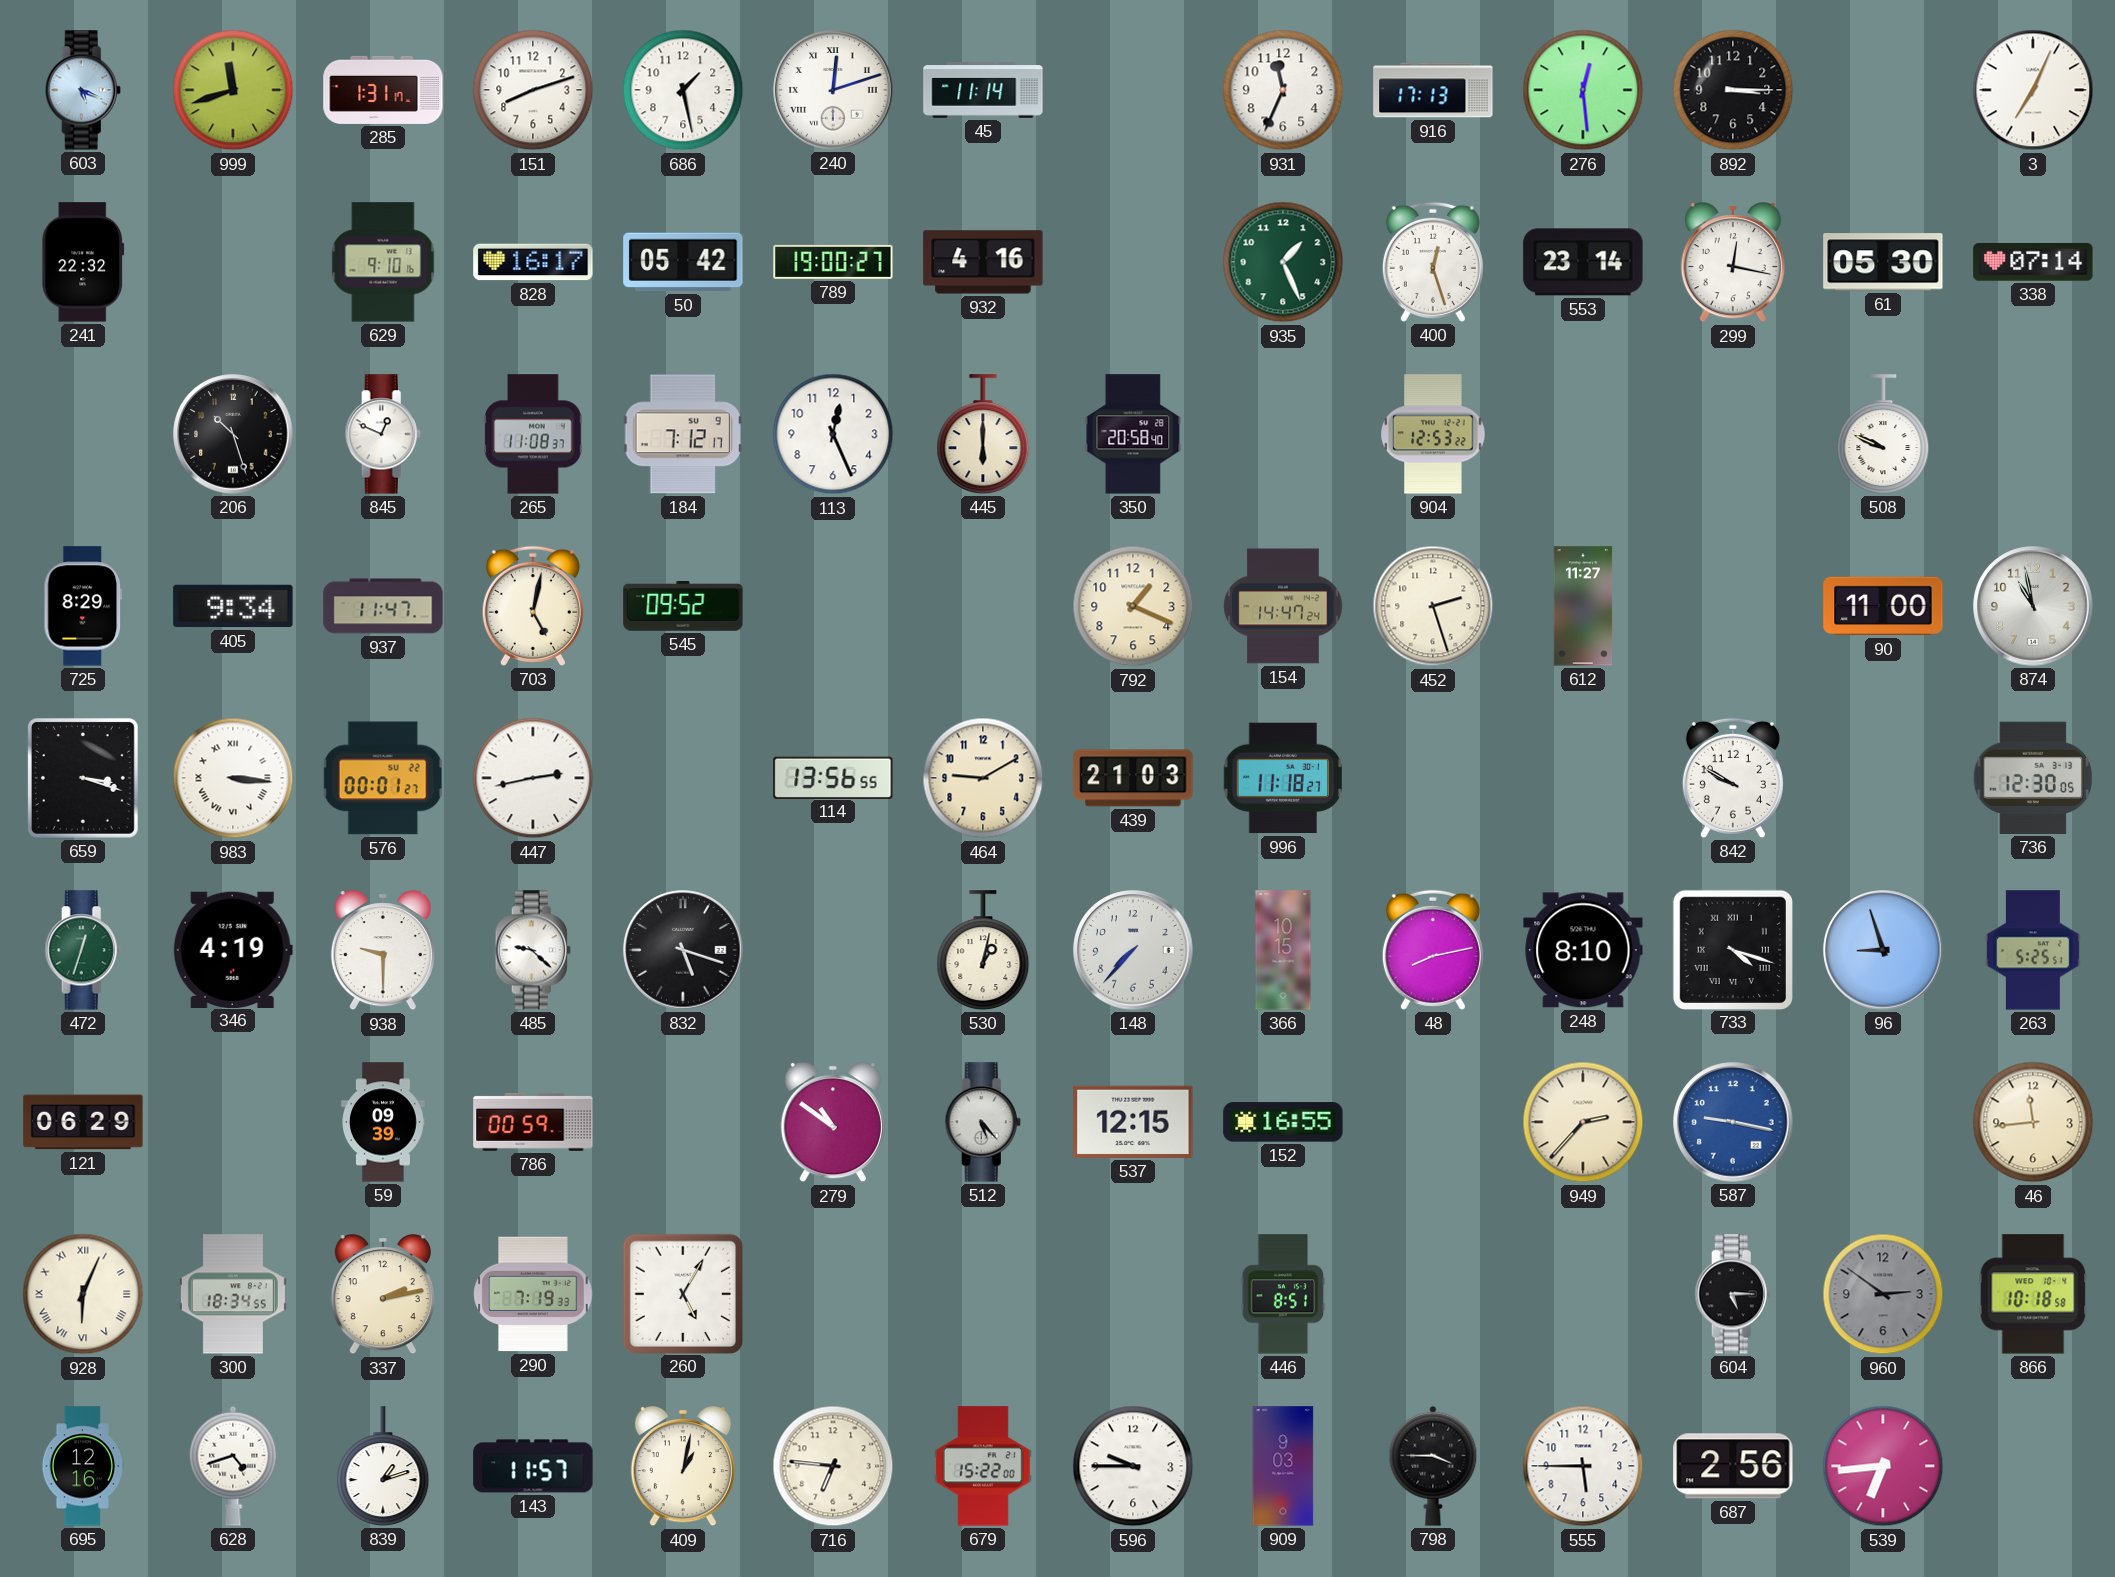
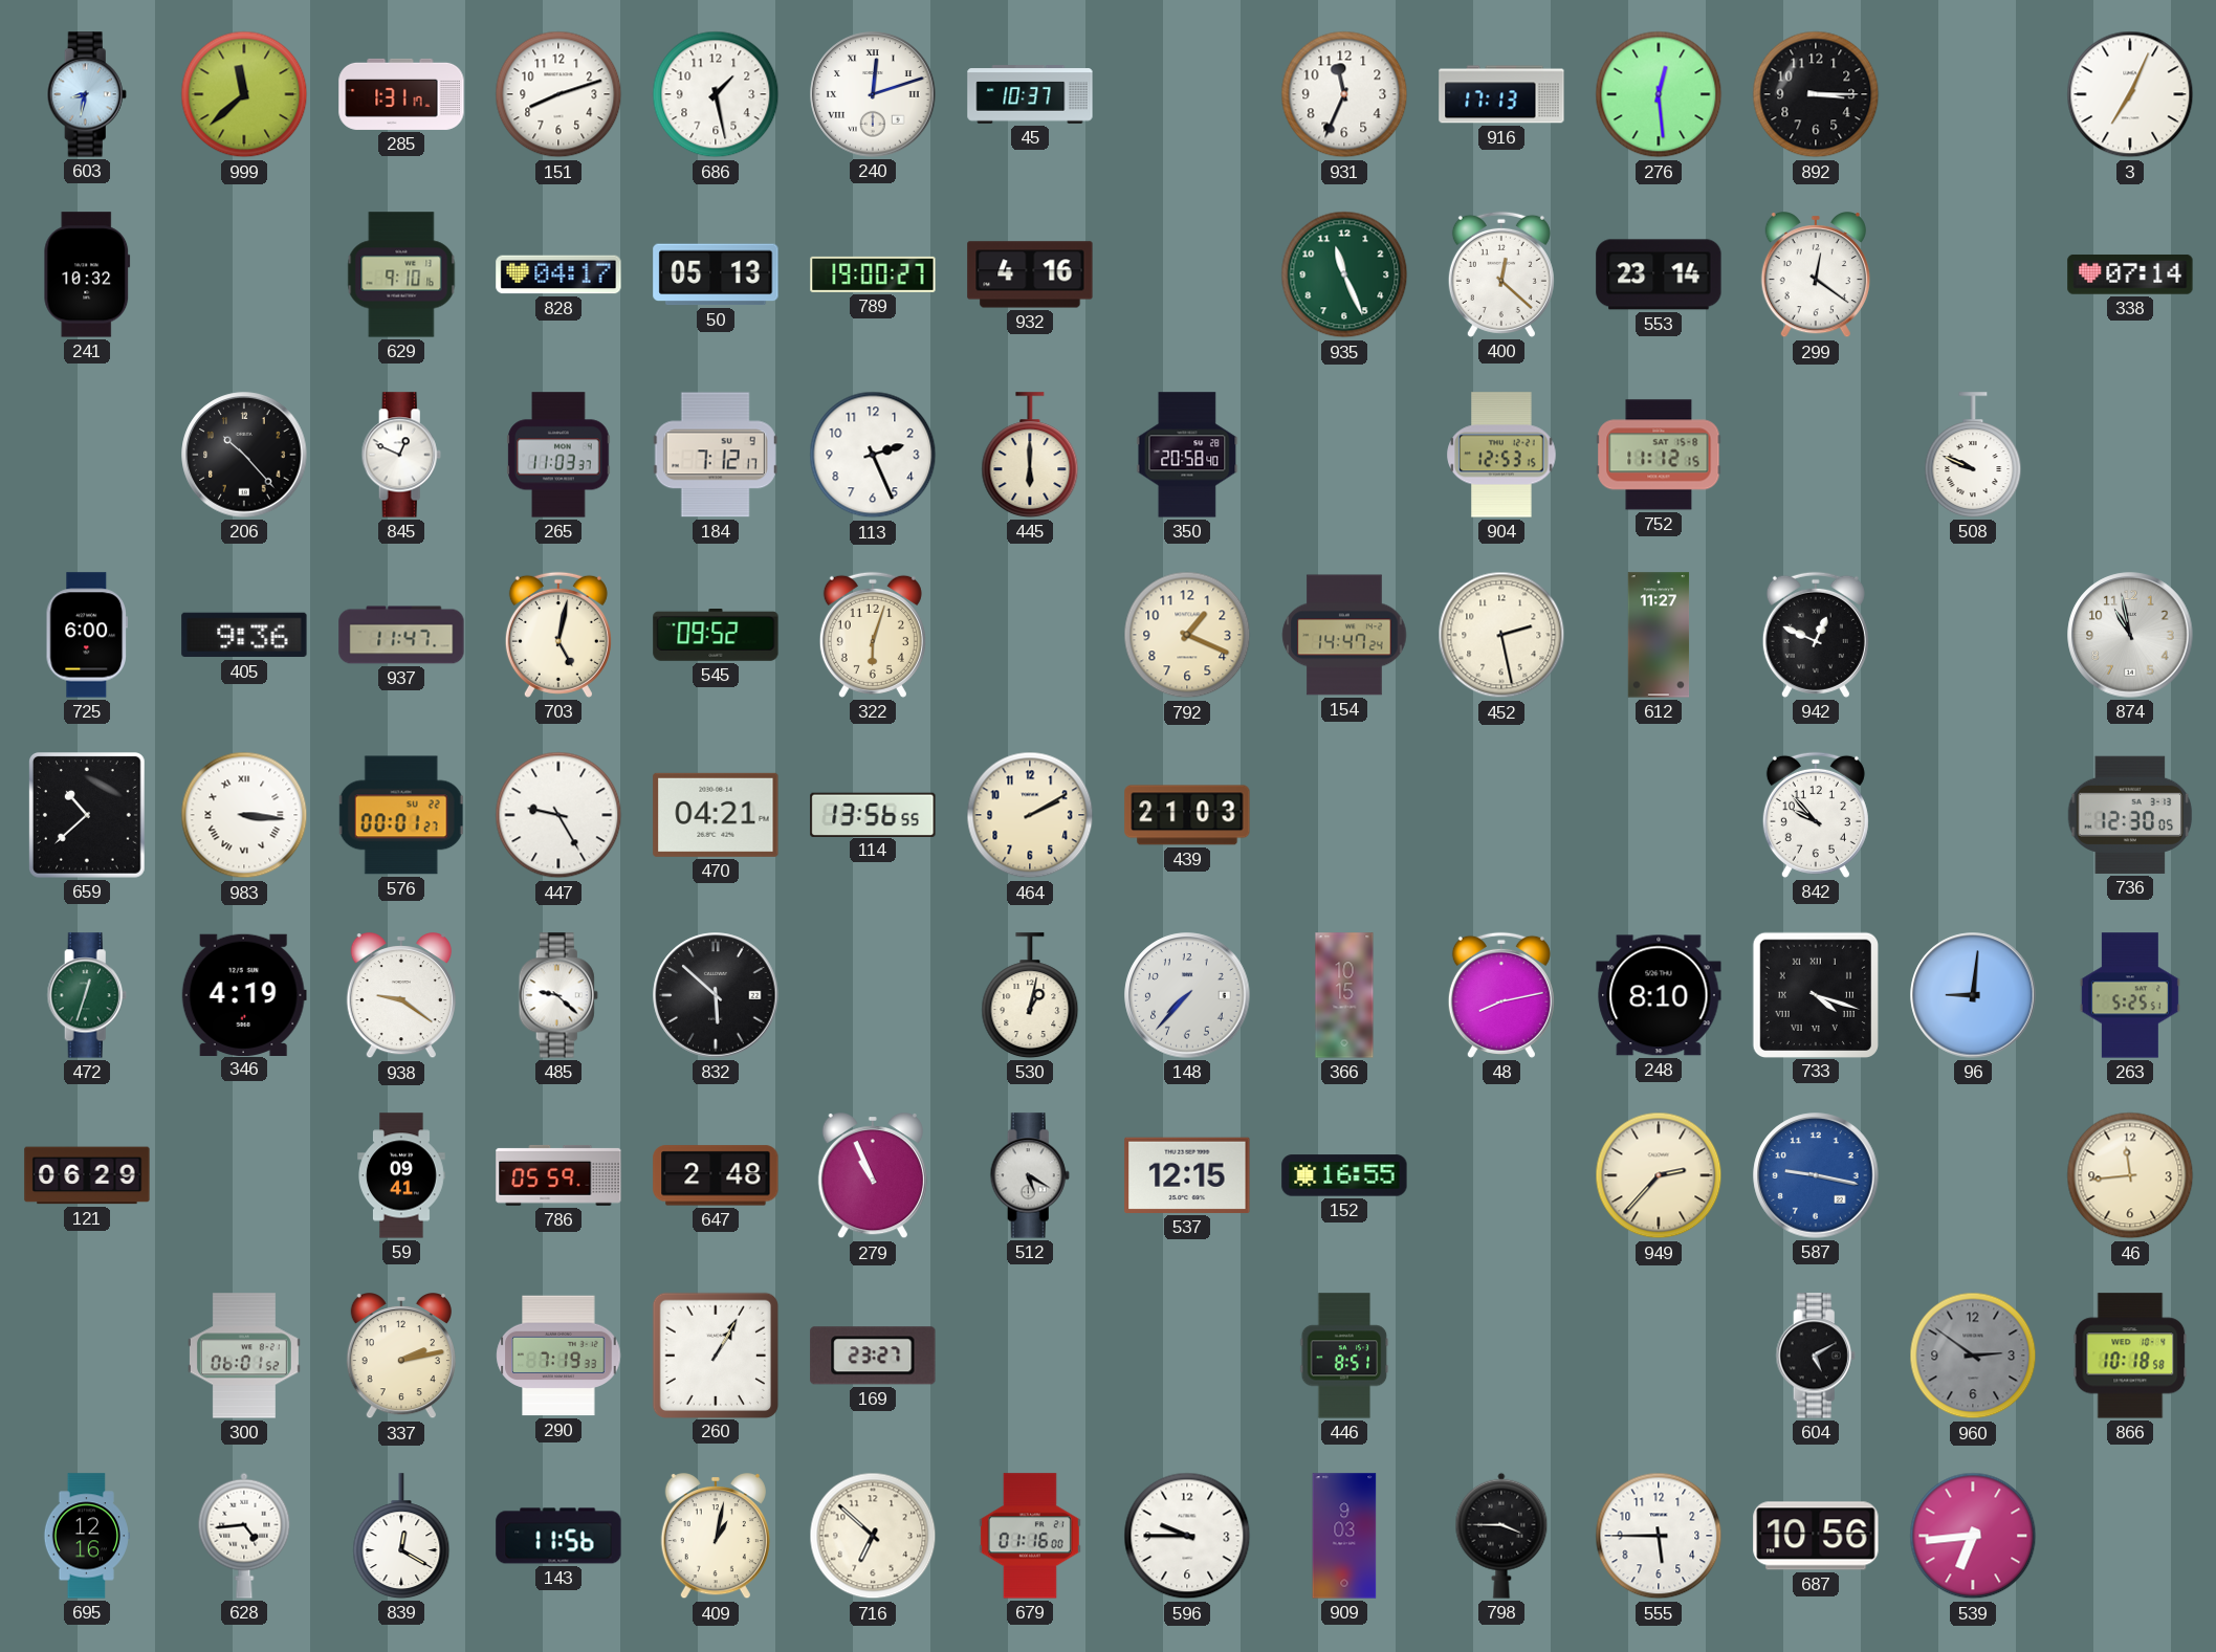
603: 5:19 -> 8:32 (87, 94)
999: 11:42 -> 11:38 (244, 94)
45: 11:14 -> 10:37 (1030, 94)
241: 22:32 -> 10:32 (87, 274)
828: 16:17 -> 04:17 (558, 274)
50: 05:42 -> 05:13 (716, 274)
935: 1:26 -> 11:26 (1344, 274)
400: 12:27 -> 12:22 (1501, 274)
299: 12:17 -> 12:21 (1816, 276)
61: 05:30 -> none (1883, 262)
206: 10:27 -> 10:23 (244, 455)
265: 11:08 -> 11:03 (558, 455)
113: 12:26 -> 2:26 (873, 455)
904: 12:53:22 -> 12:53:15 (1501, 455)
752: none -> 11:12 (1659, 455)
725: 8:29 -> 6:00 (86, 635)
405: 9:34 -> 9:36 (244, 635)
322: none -> 6:03 (873, 635)
452: 2:27 -> 2:28 (1501, 635)
942: none -> 12:49 (1816, 635)
90: 11:00 -> none (1883, 606)
659: 3:18 -> 10:38 (87, 816)
447: 2:43 -> 9:25 (558, 815)
470: none -> 04:21 (716, 815)
464: 9:10 -> 2:10 (1030, 815)
996: 11:18 -> none (1283, 778)
842: 9:50 -> 9:53 (1816, 815)
938: 9:30 -> 9:21 (401, 996)
832: 5:18 -> 5:52 (716, 995)
96: 8:57 -> 9:01 (1973, 995)
59: 09:39 -> 09:41 (401, 1175)
786: 00:59 -> 05:59 (558, 1175)
647: none -> 2:48 (716, 1175)
279: 10:51 -> 10:56 (873, 1176)
512: 5:23 -> 5:20 (1030, 1175)
928: 6:04 -> none (83, 1294)
300: 18:34 -> 06:01 (244, 1356)
260: 5:05 -> 1:05 (715, 1354)
169: none -> 23:27 (873, 1356)
604: 5:15 -> 5:10 (1816, 1356)
628: 4:42 -> 4:44 (244, 1536)
839: 1:12 -> 12:20 (401, 1536)
143: 11:57 -> 11:56 (558, 1536)
716: 6:46 -> 6:52 (873, 1536)
679: 15:22 -> 01:16 (1030, 1536)
687: 2:56 -> 10:56 (1816, 1536)
